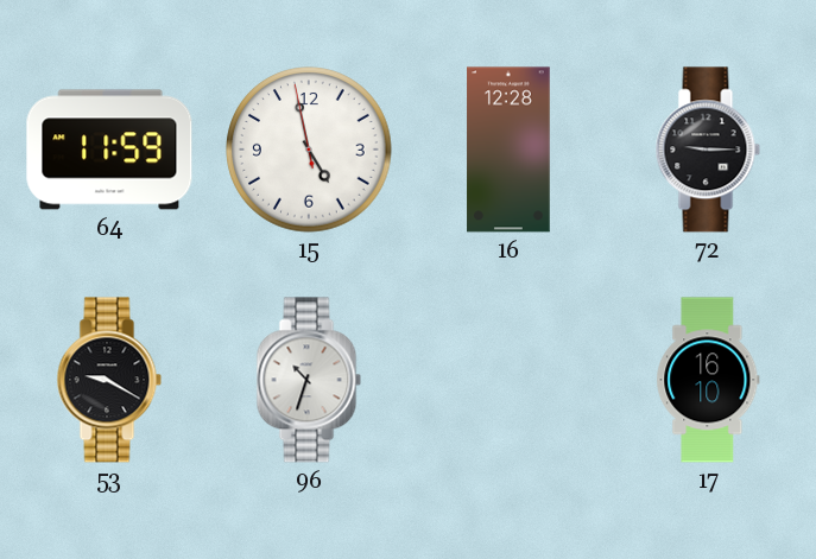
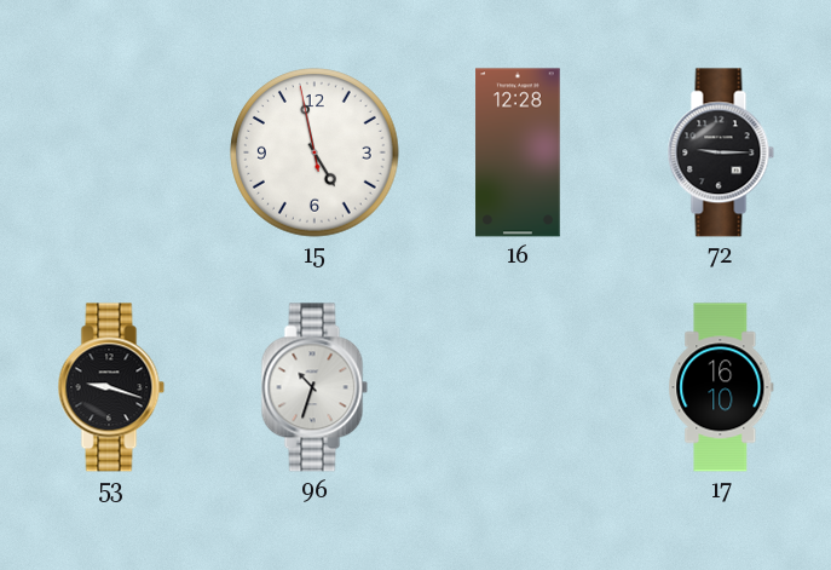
64: 11:59 -> none (109, 150)
53: 9:20 -> 9:18 (111, 387)
